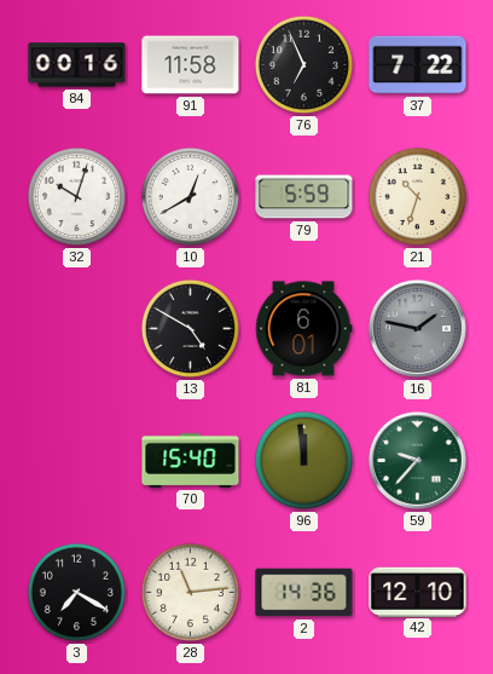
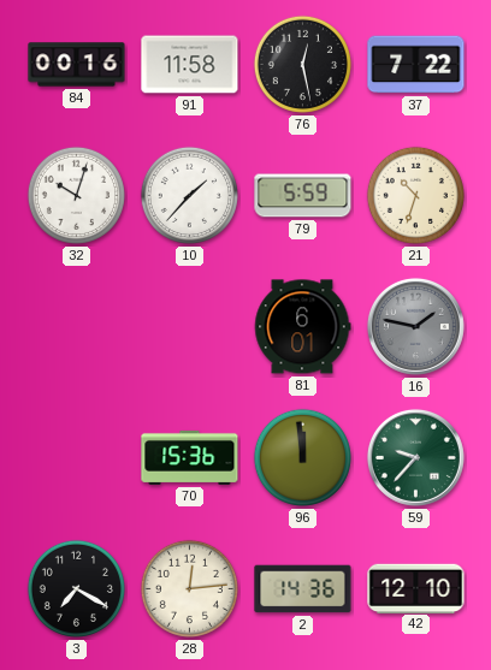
76: 6:56 -> 12:28 (302, 64)
10: 12:40 -> 1:37 (189, 195)
13: 4:50 -> none (190, 328)
70: 15:40 -> 15:36 (190, 457)
28: 11:14 -> 12:14 (189, 588)
